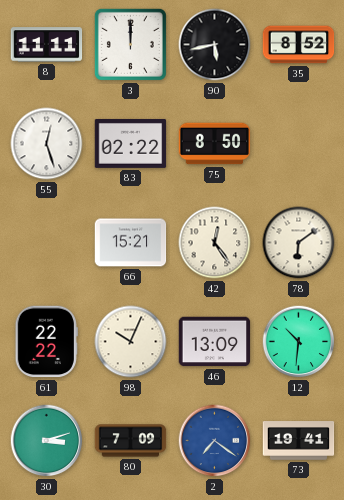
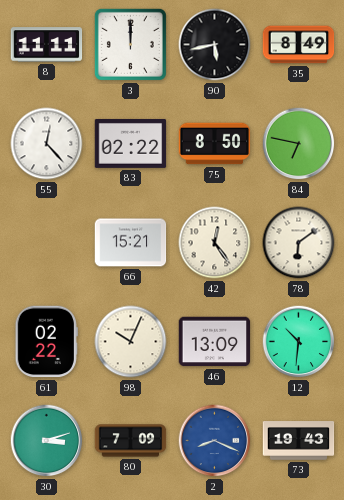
35: 8:52 -> 8:49 (299, 45)
55: 12:27 -> 12:23 (47, 144)
84: none -> 6:47 (299, 144)
61: 22:22 -> 02:22 (46, 342)
2: 7:21 -> 8:19 (215, 441)
73: 19:41 -> 19:43 (299, 441)
